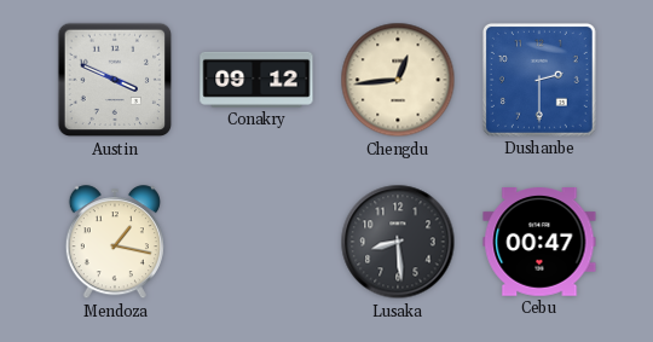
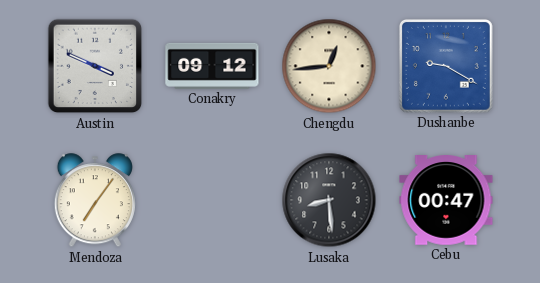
Dushanbe: 2:30 -> 9:20 (446, 66)
Mendoza: 1:17 -> 7:06 (95, 201)
